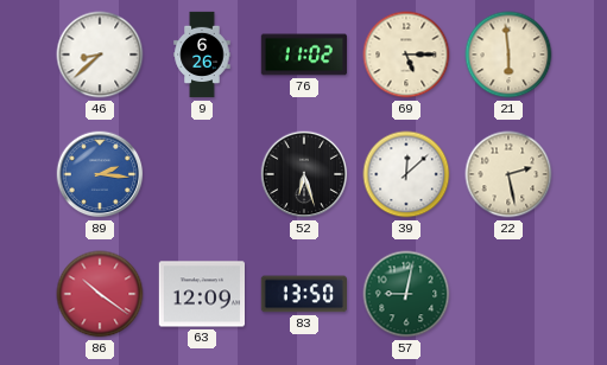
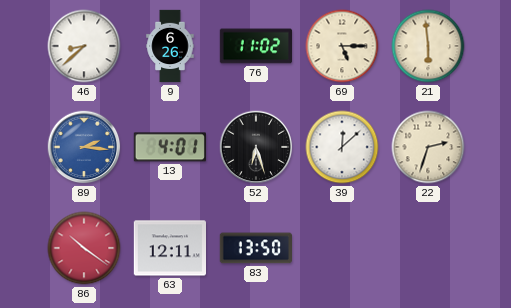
13: none -> 4:01 (170, 147)
22: 2:28 -> 2:33 (428, 147)
63: 12:09 -> 12:11 (169, 248)
57: 9:02 -> none (406, 294)
